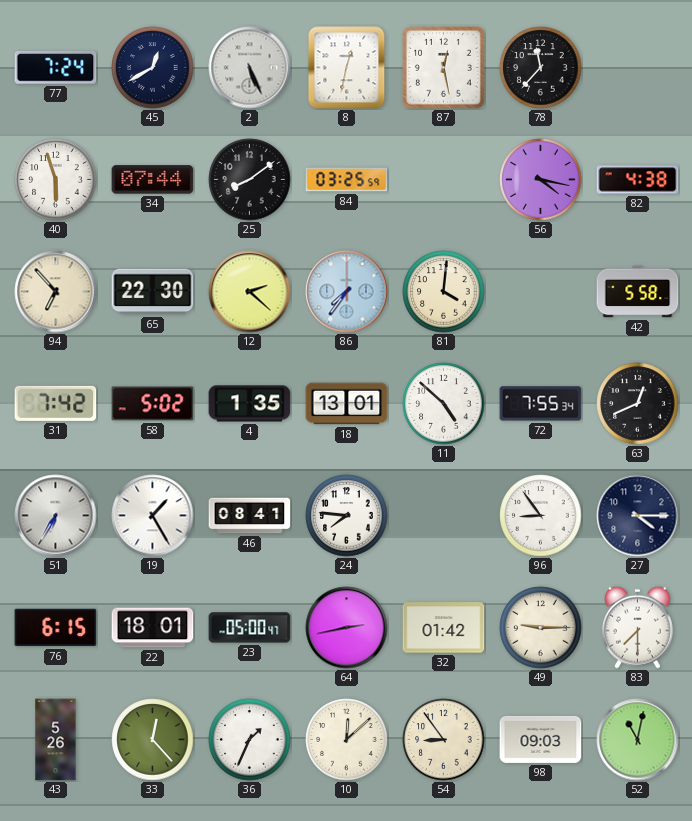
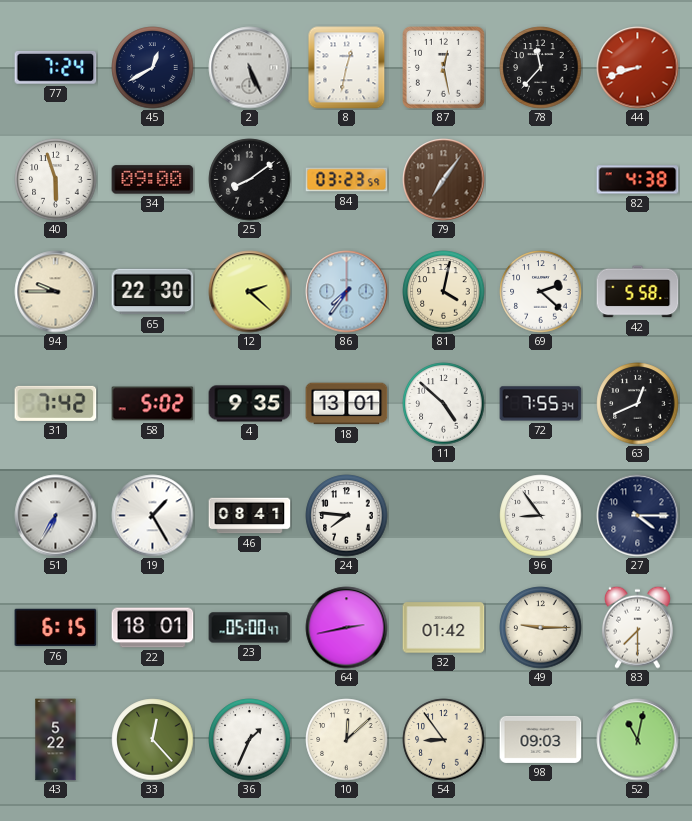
44: none -> 8:42 (638, 68)
34: 07:44 -> 09:00 (153, 180)
84: 03:25 -> 03:23 (347, 180)
79: none -> 7:06 (444, 180)
56: 4:17 -> none (541, 180)
94: 6:53 -> 9:45 (56, 292)
81: 4:01 -> 4:02 (444, 292)
69: none -> 2:22 (541, 292)
4: 1:35 -> 9:35 (250, 404)
43: 5:26 -> 5:22 (56, 740)
